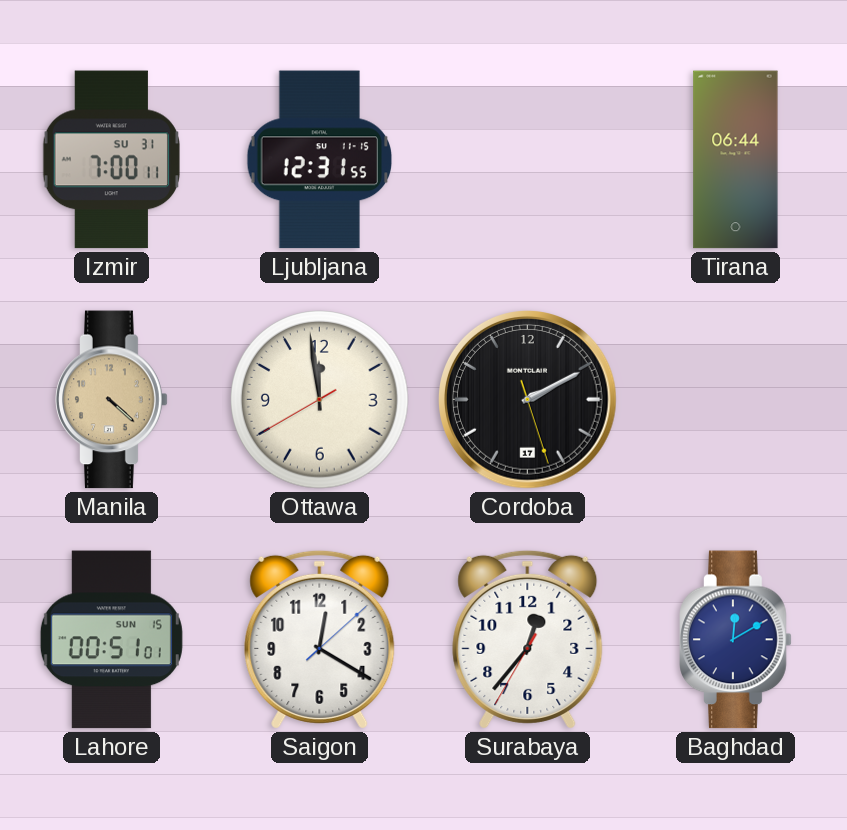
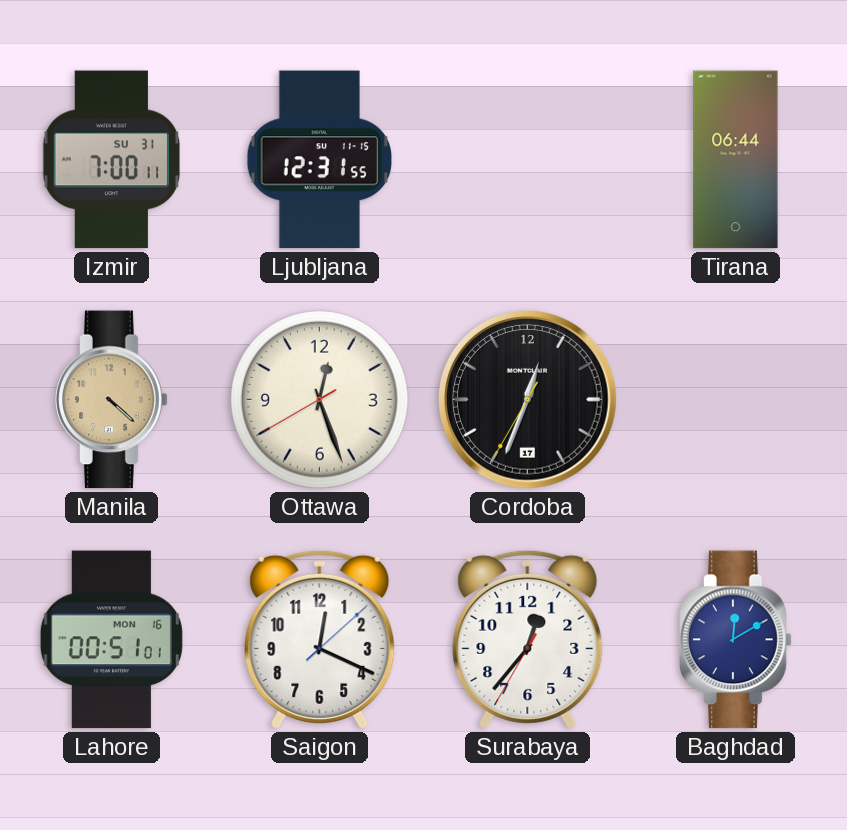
Ottawa: 11:58 -> 12:26 (320, 400)
Cordoba: 2:10 -> 12:33 (528, 400)
Lahore date: SUN 15 -> MON 16 (111, 640)
Saigon: 12:20 -> 12:19 (320, 639)
